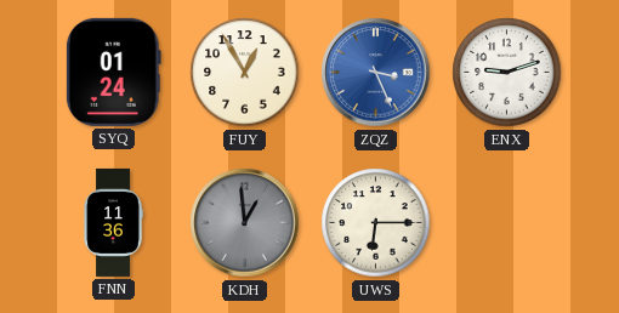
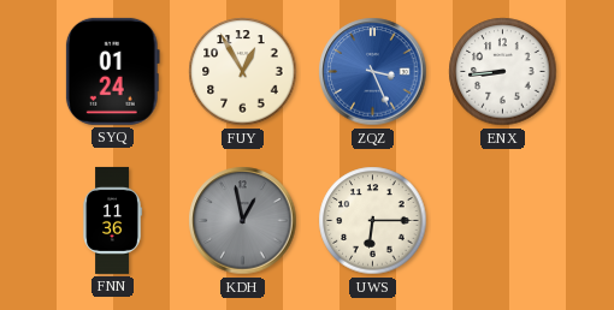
ENX: 9:12 -> 8:44 (503, 72)
KDH: 12:59 -> 12:58 (243, 221)
